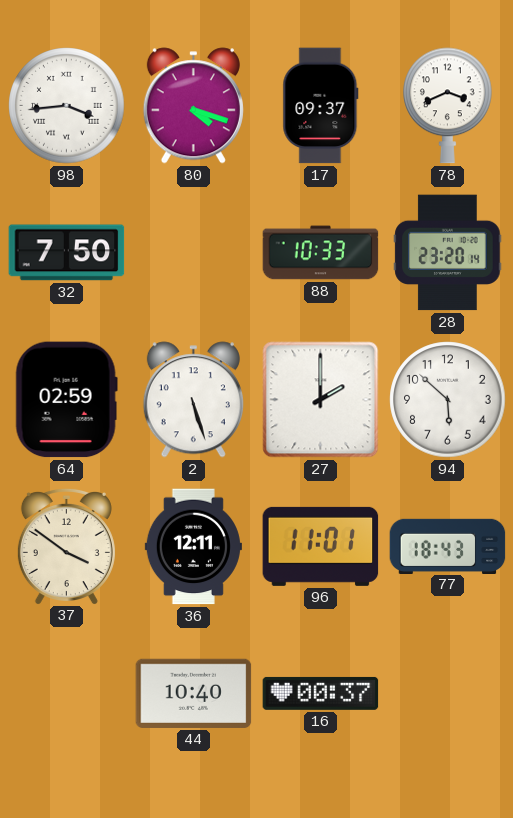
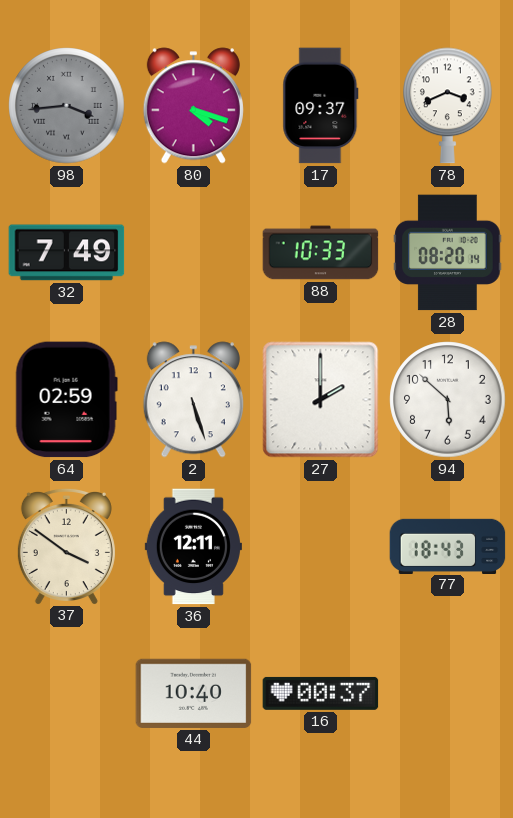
98 dial: white -> grey (67, 106)
32: 7:50 -> 7:49 (67, 253)
28: 23:20 -> 08:20 (448, 253)
96: 11:01 -> none (321, 546)
